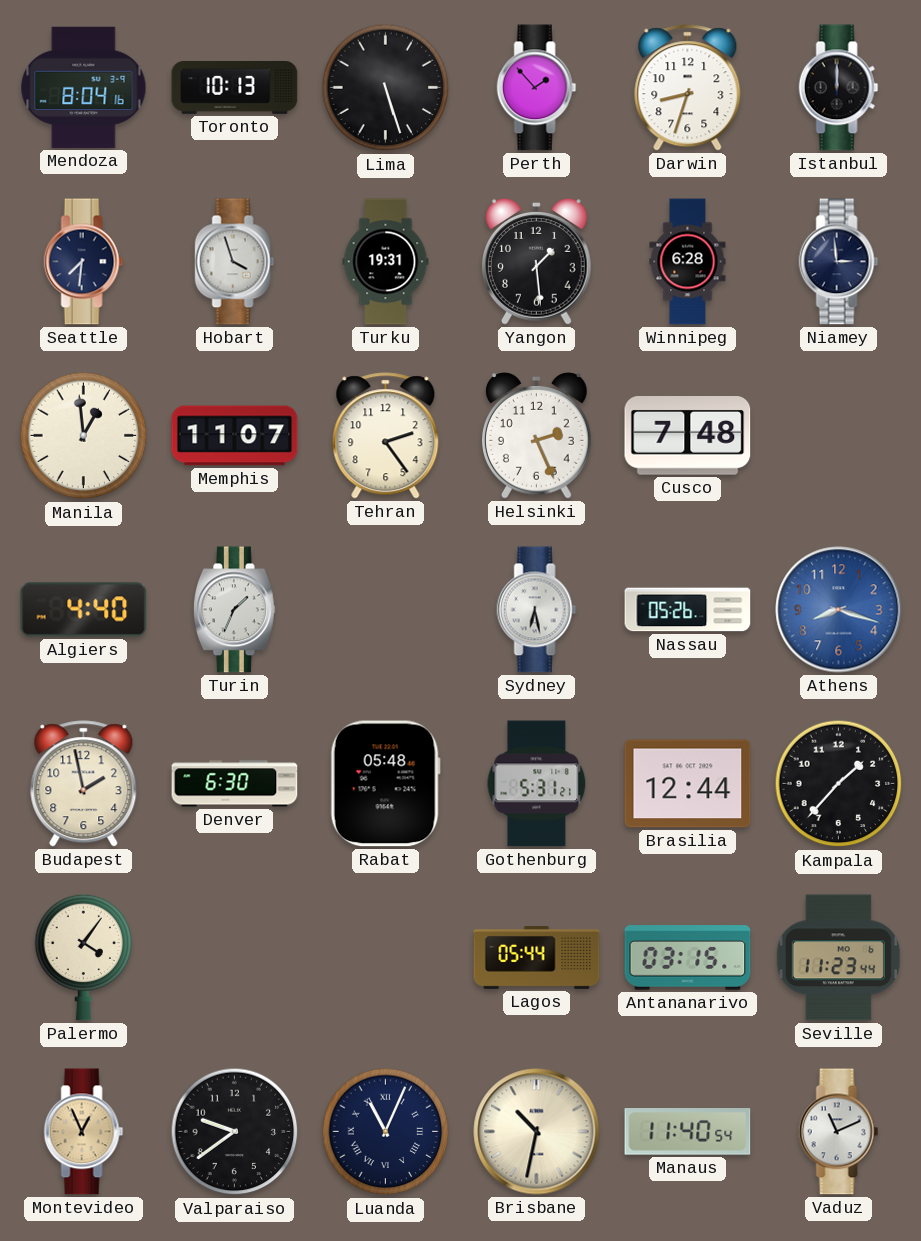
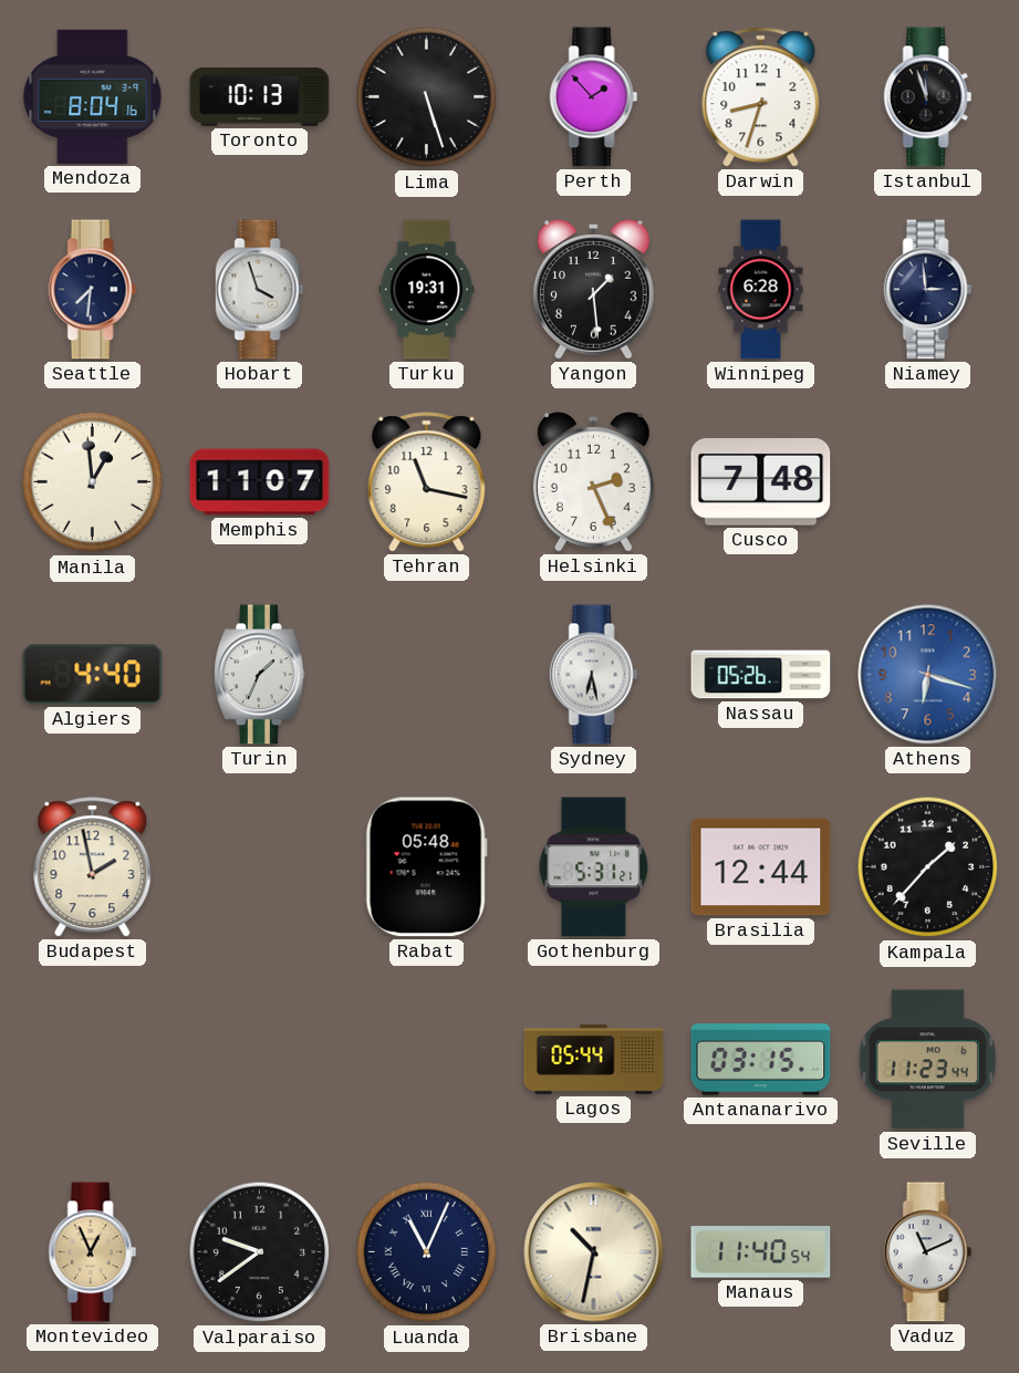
Istanbul: 12:00 -> 11:57 (928, 97)
Tehran: 2:24 -> 11:17 (427, 482)
Athens: 8:18 -> 6:18 (928, 675)
Denver: 6:30 -> none (235, 784)
Palermo: 4:06 -> none (84, 957)
